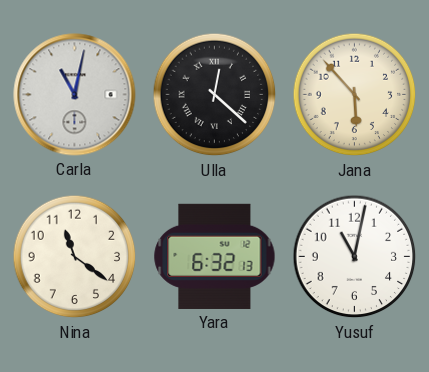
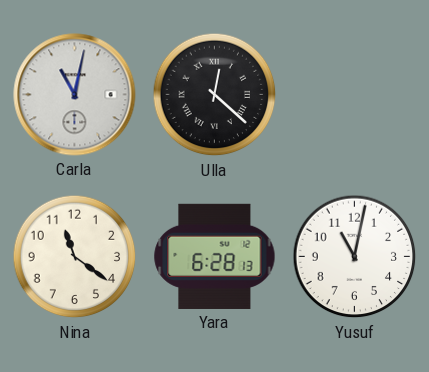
Jana: 5:53 -> none (355, 95)
Yara: 6:32 -> 6:28 (215, 256)
